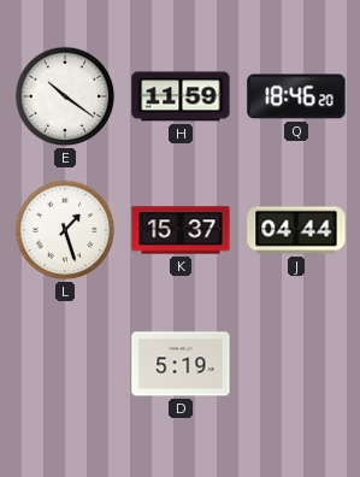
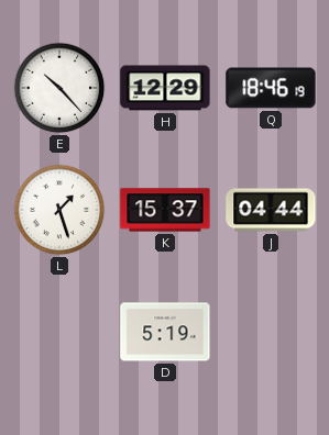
E: 10:21 -> 10:23 (59, 88)
H: 11:59 -> 12:29 (165, 88)
Q: 18:46:20 -> 18:46:19 (271, 88)
